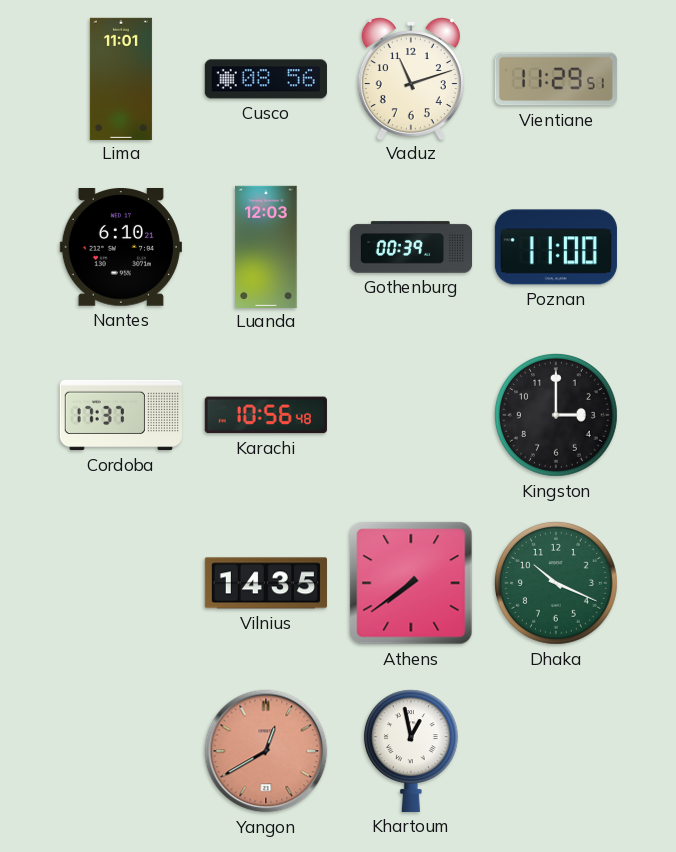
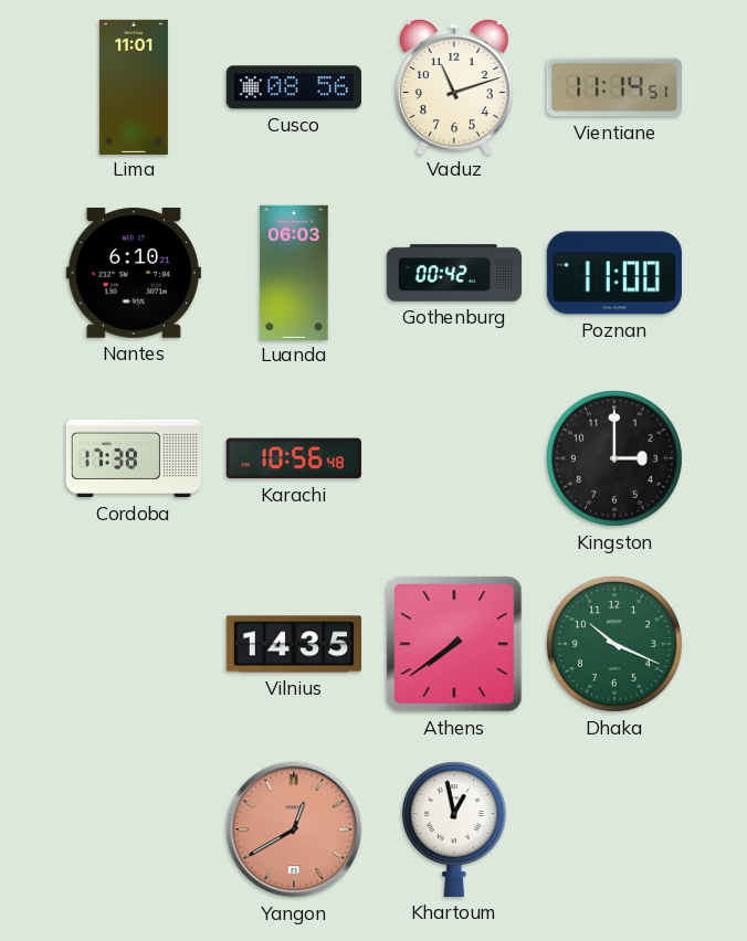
Vientiane: 11:29 -> 11:14 (614, 87)
Luanda: 12:03 -> 06:03 (294, 272)
Gothenburg: 00:39 -> 00:42 (454, 273)
Cordoba: 17:37 -> 17:38 (134, 458)
